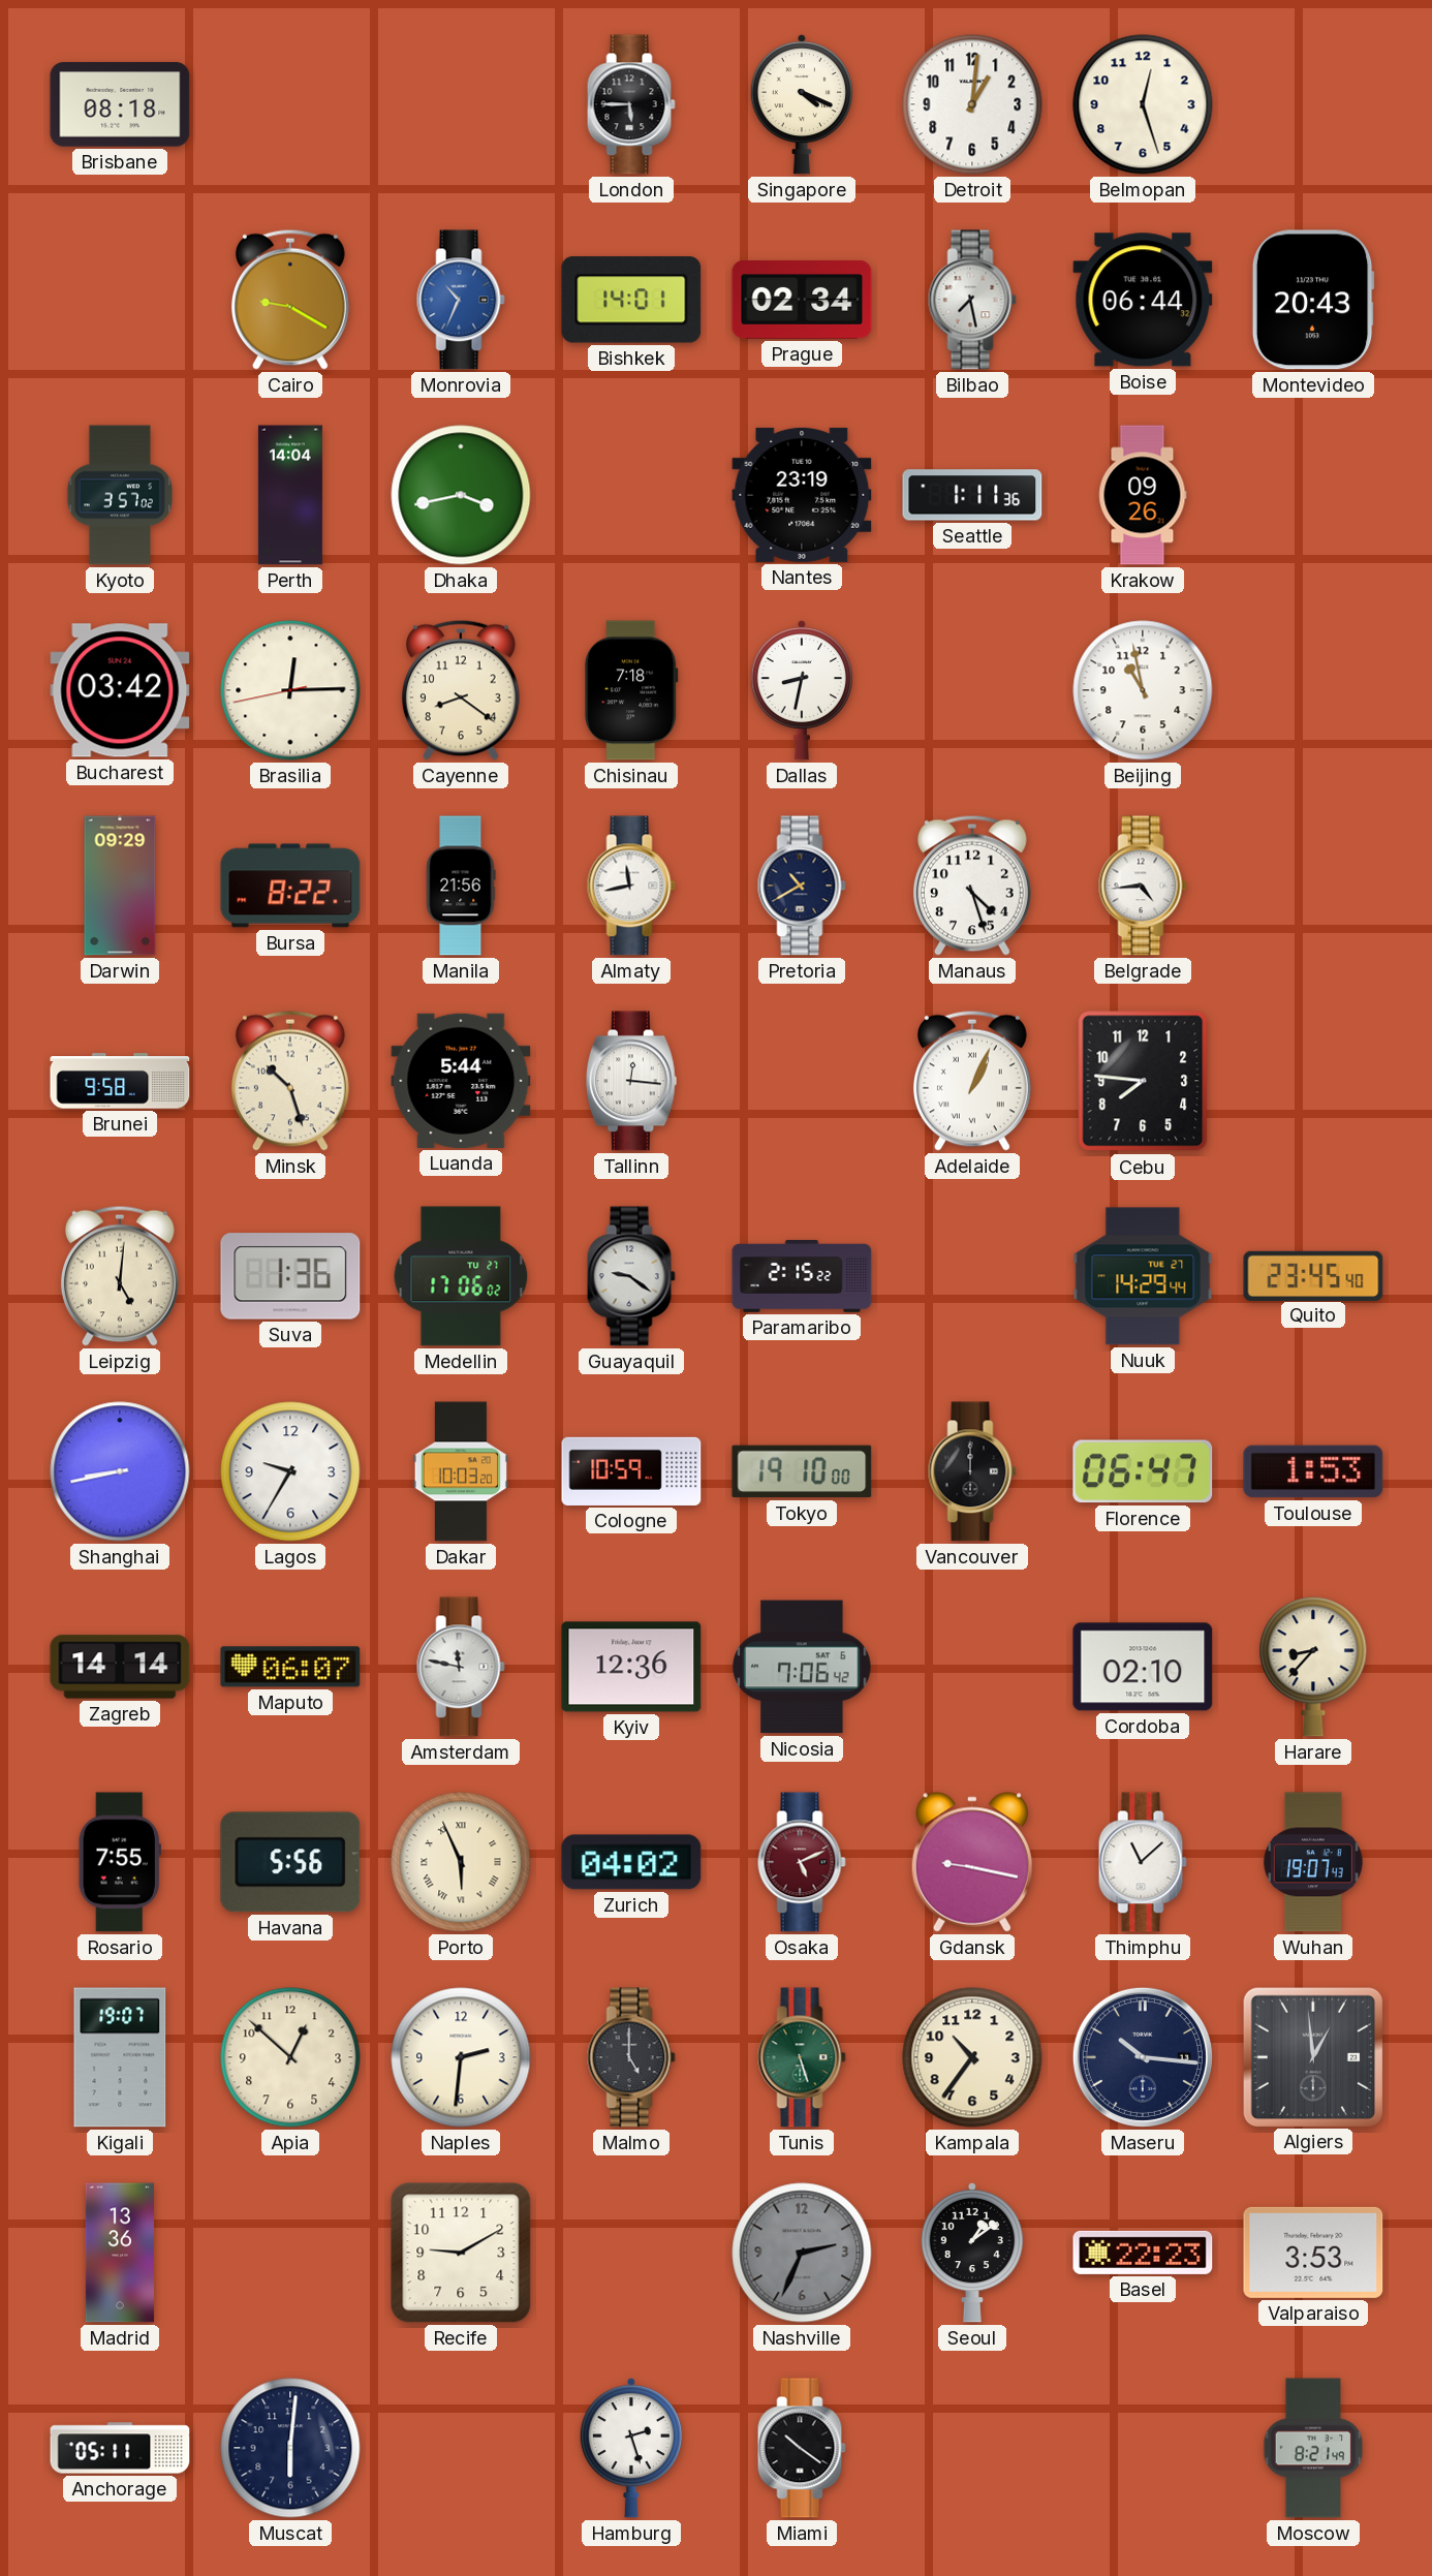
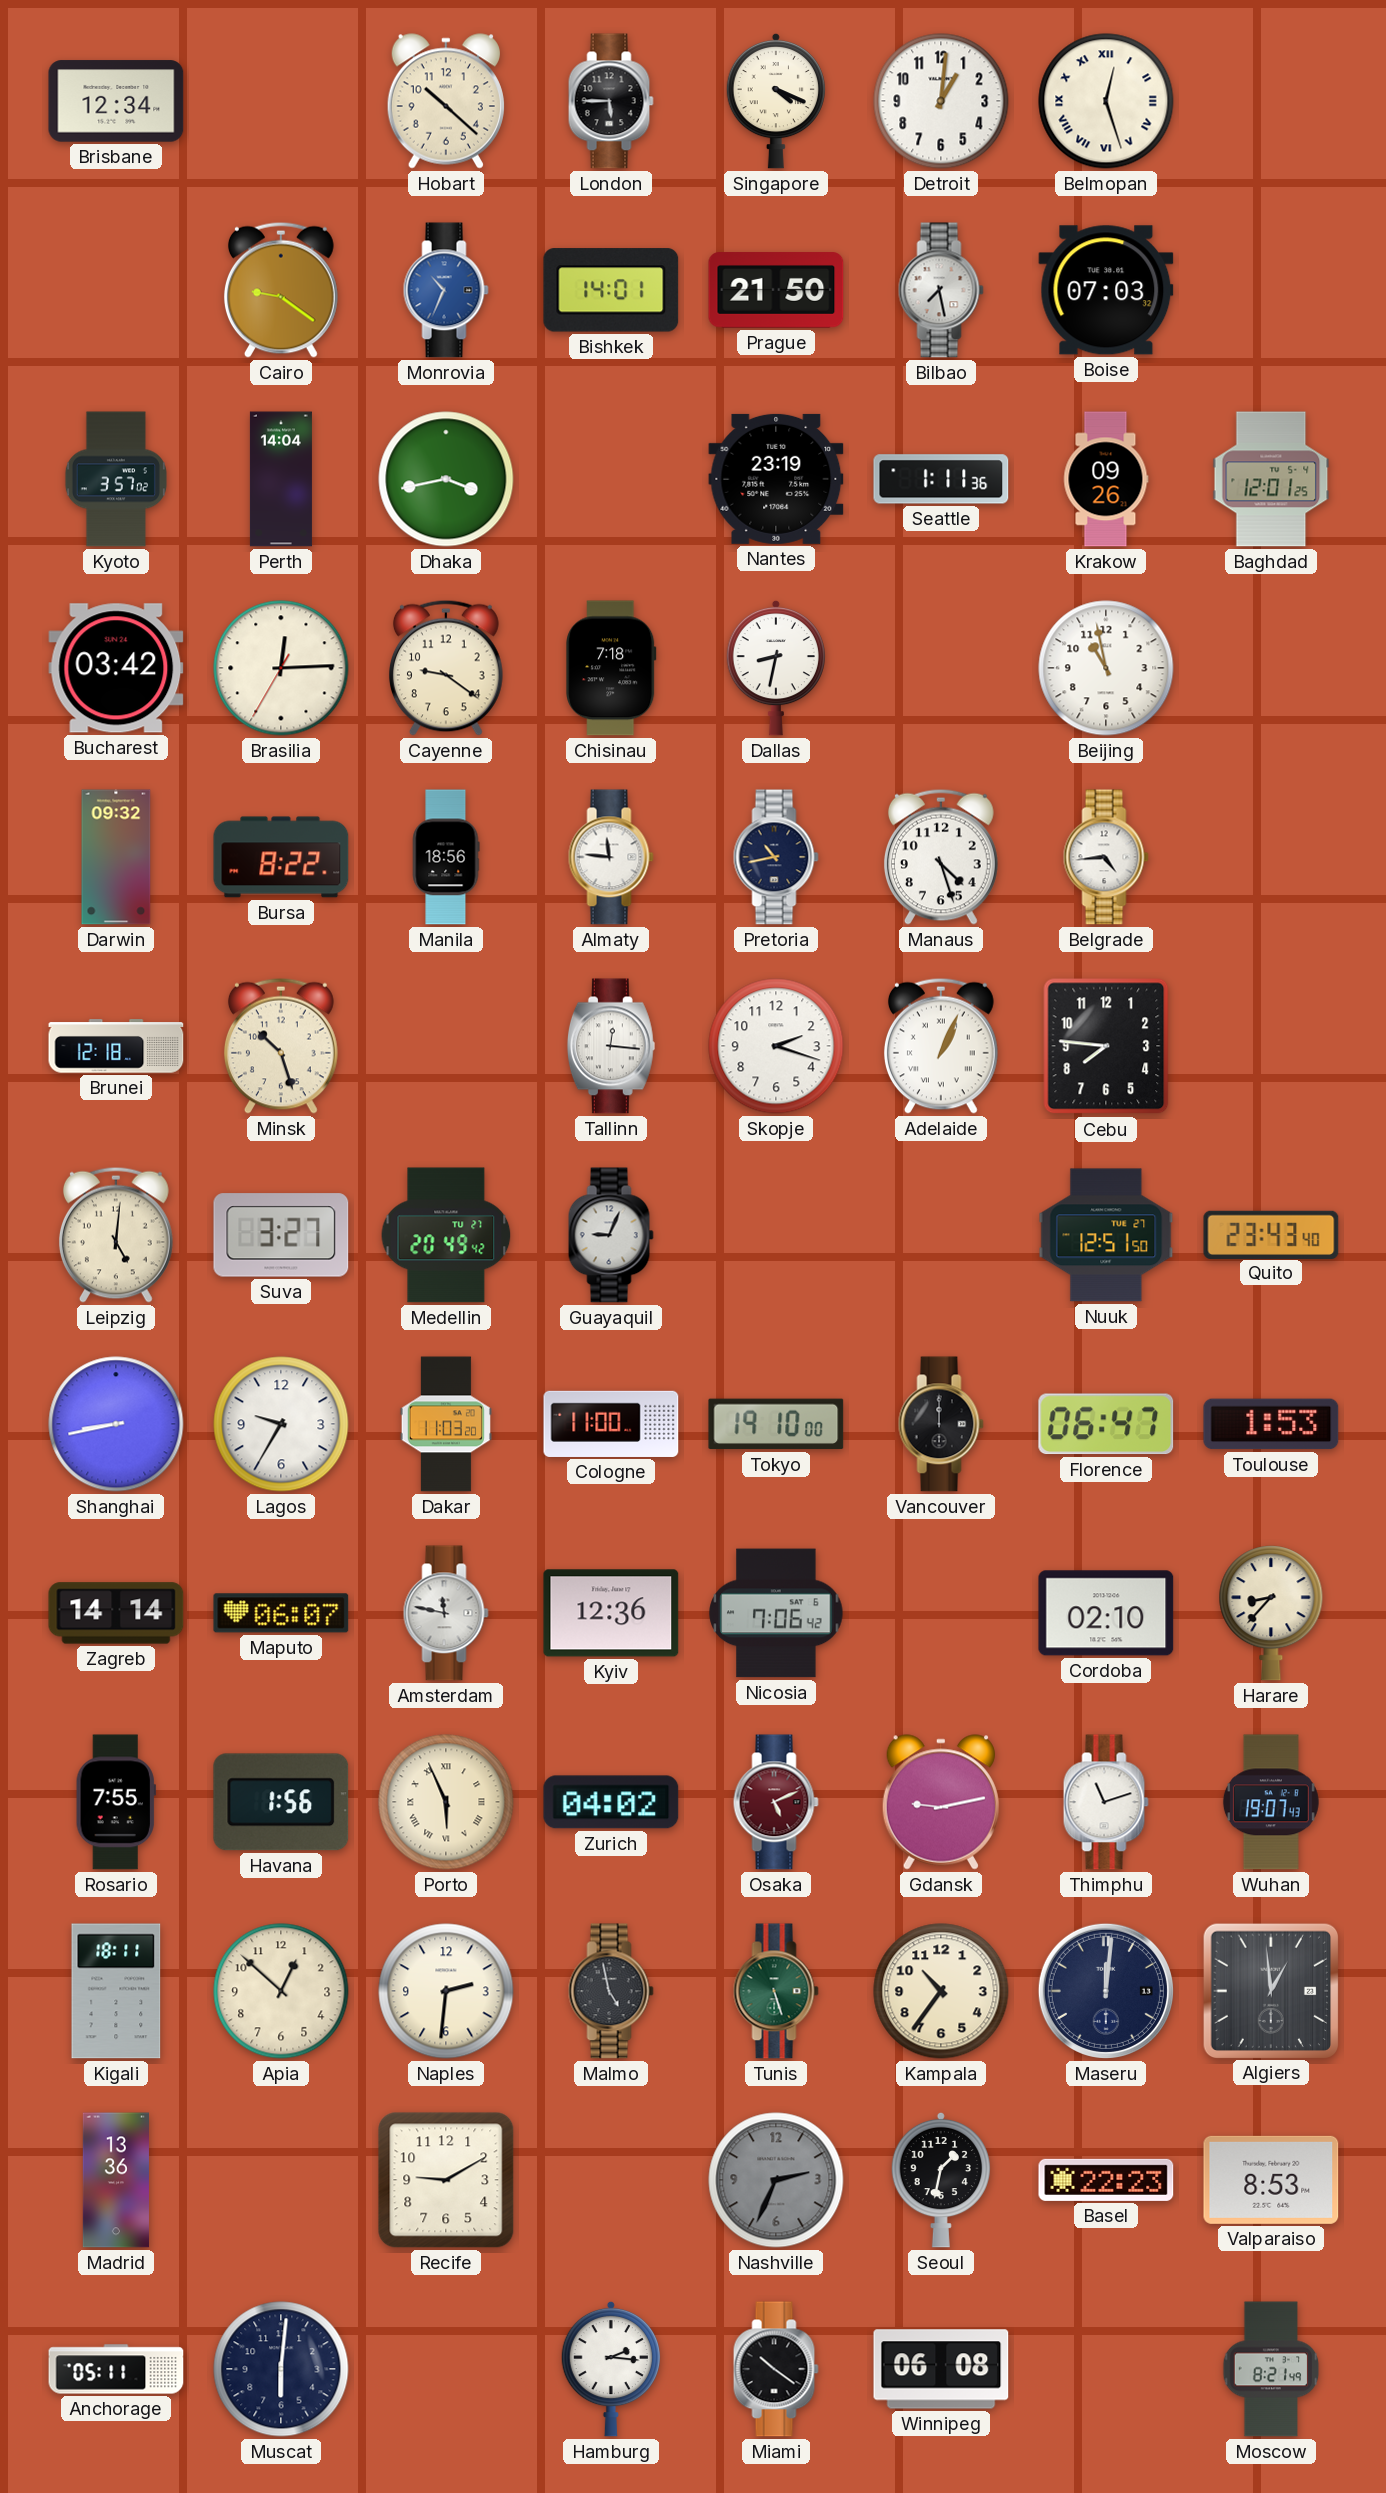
Brisbane: 08:18 -> 12:34 (116, 101)
Hobart: none -> 10:22 (446, 101)
Belmopan numerals: Arabic -> Roman (1106, 101)
Cairo: 9:20 -> 9:21 (281, 290)
Prague: 02:34 -> 21:50 (776, 290)
Boise: 06:44 -> 07:03 (1106, 290)
Montevideo: 20:43 -> none (1313, 300)
Baghdad: none -> 12:01 (1271, 479)
Brasilia: 12:14:43 -> 12:14:35 (281, 668)
Cayenne: 8:21 -> 9:21 (446, 668)
Darwin: 09:29 -> 09:32 (116, 857)
Manila: 21:56 -> 18:56 (446, 857)
Almaty: 11:43 -> 11:46 (611, 857)
Pretoria: 10:40 -> 10:43 (776, 857)
Brunei: 9:58 -> 12:18 (116, 1046)
Luanda: 5:44 -> none (461, 1081)
Skopje: none -> 2:18 (776, 1046)
Suva: 1:36 -> 3:27 (281, 1235)
Medellin: 17:06 -> 20:49 (446, 1235)
Guayaquil: 9:21 -> 9:04 (611, 1235)
Paramaribo: 2:15 -> none (802, 1276)
Nuuk: 14:29 -> 12:51 (1106, 1235)
Quito: 23:45 -> 23:43 (1271, 1234)
Dakar: 10:03 -> 11:03 (445, 1424)
Cologne: 10:59 -> 11:00 (611, 1424)
Havana: 5:56 -> 1:56 (281, 1802)
Gdansk: 9:17 -> 9:13 (941, 1802)
Thimphu: 11:08 -> 11:12 (1106, 1802)
Kigali: 19:07 -> 18:11 (116, 1991)
Malmo: 5:00 -> 4:58 (611, 1991)
Maseru: 10:16 -> 12:01 (1106, 1991)
Seoul: 1:09 -> 1:32 (940, 2180)
Valparaiso: 3:53 -> 8:53 (1271, 2180)
Hamburg: 2:27 -> 2:16 (610, 2369)
Winnipeg: none -> 06:08 (941, 2369)
